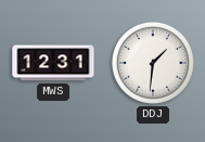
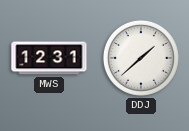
DDJ: 1:31 -> 1:38 (141, 58)
